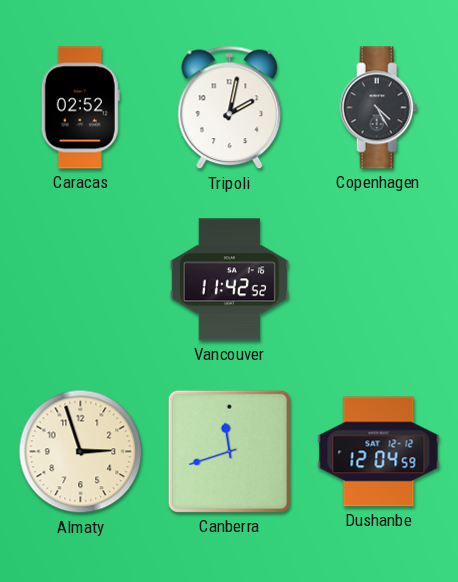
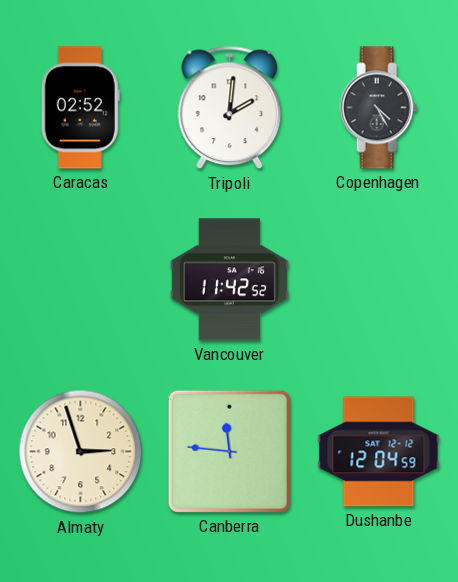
Tripoli: 2:02 -> 2:01 (230, 108)
Canberra: 11:42 -> 11:46 (229, 451)
